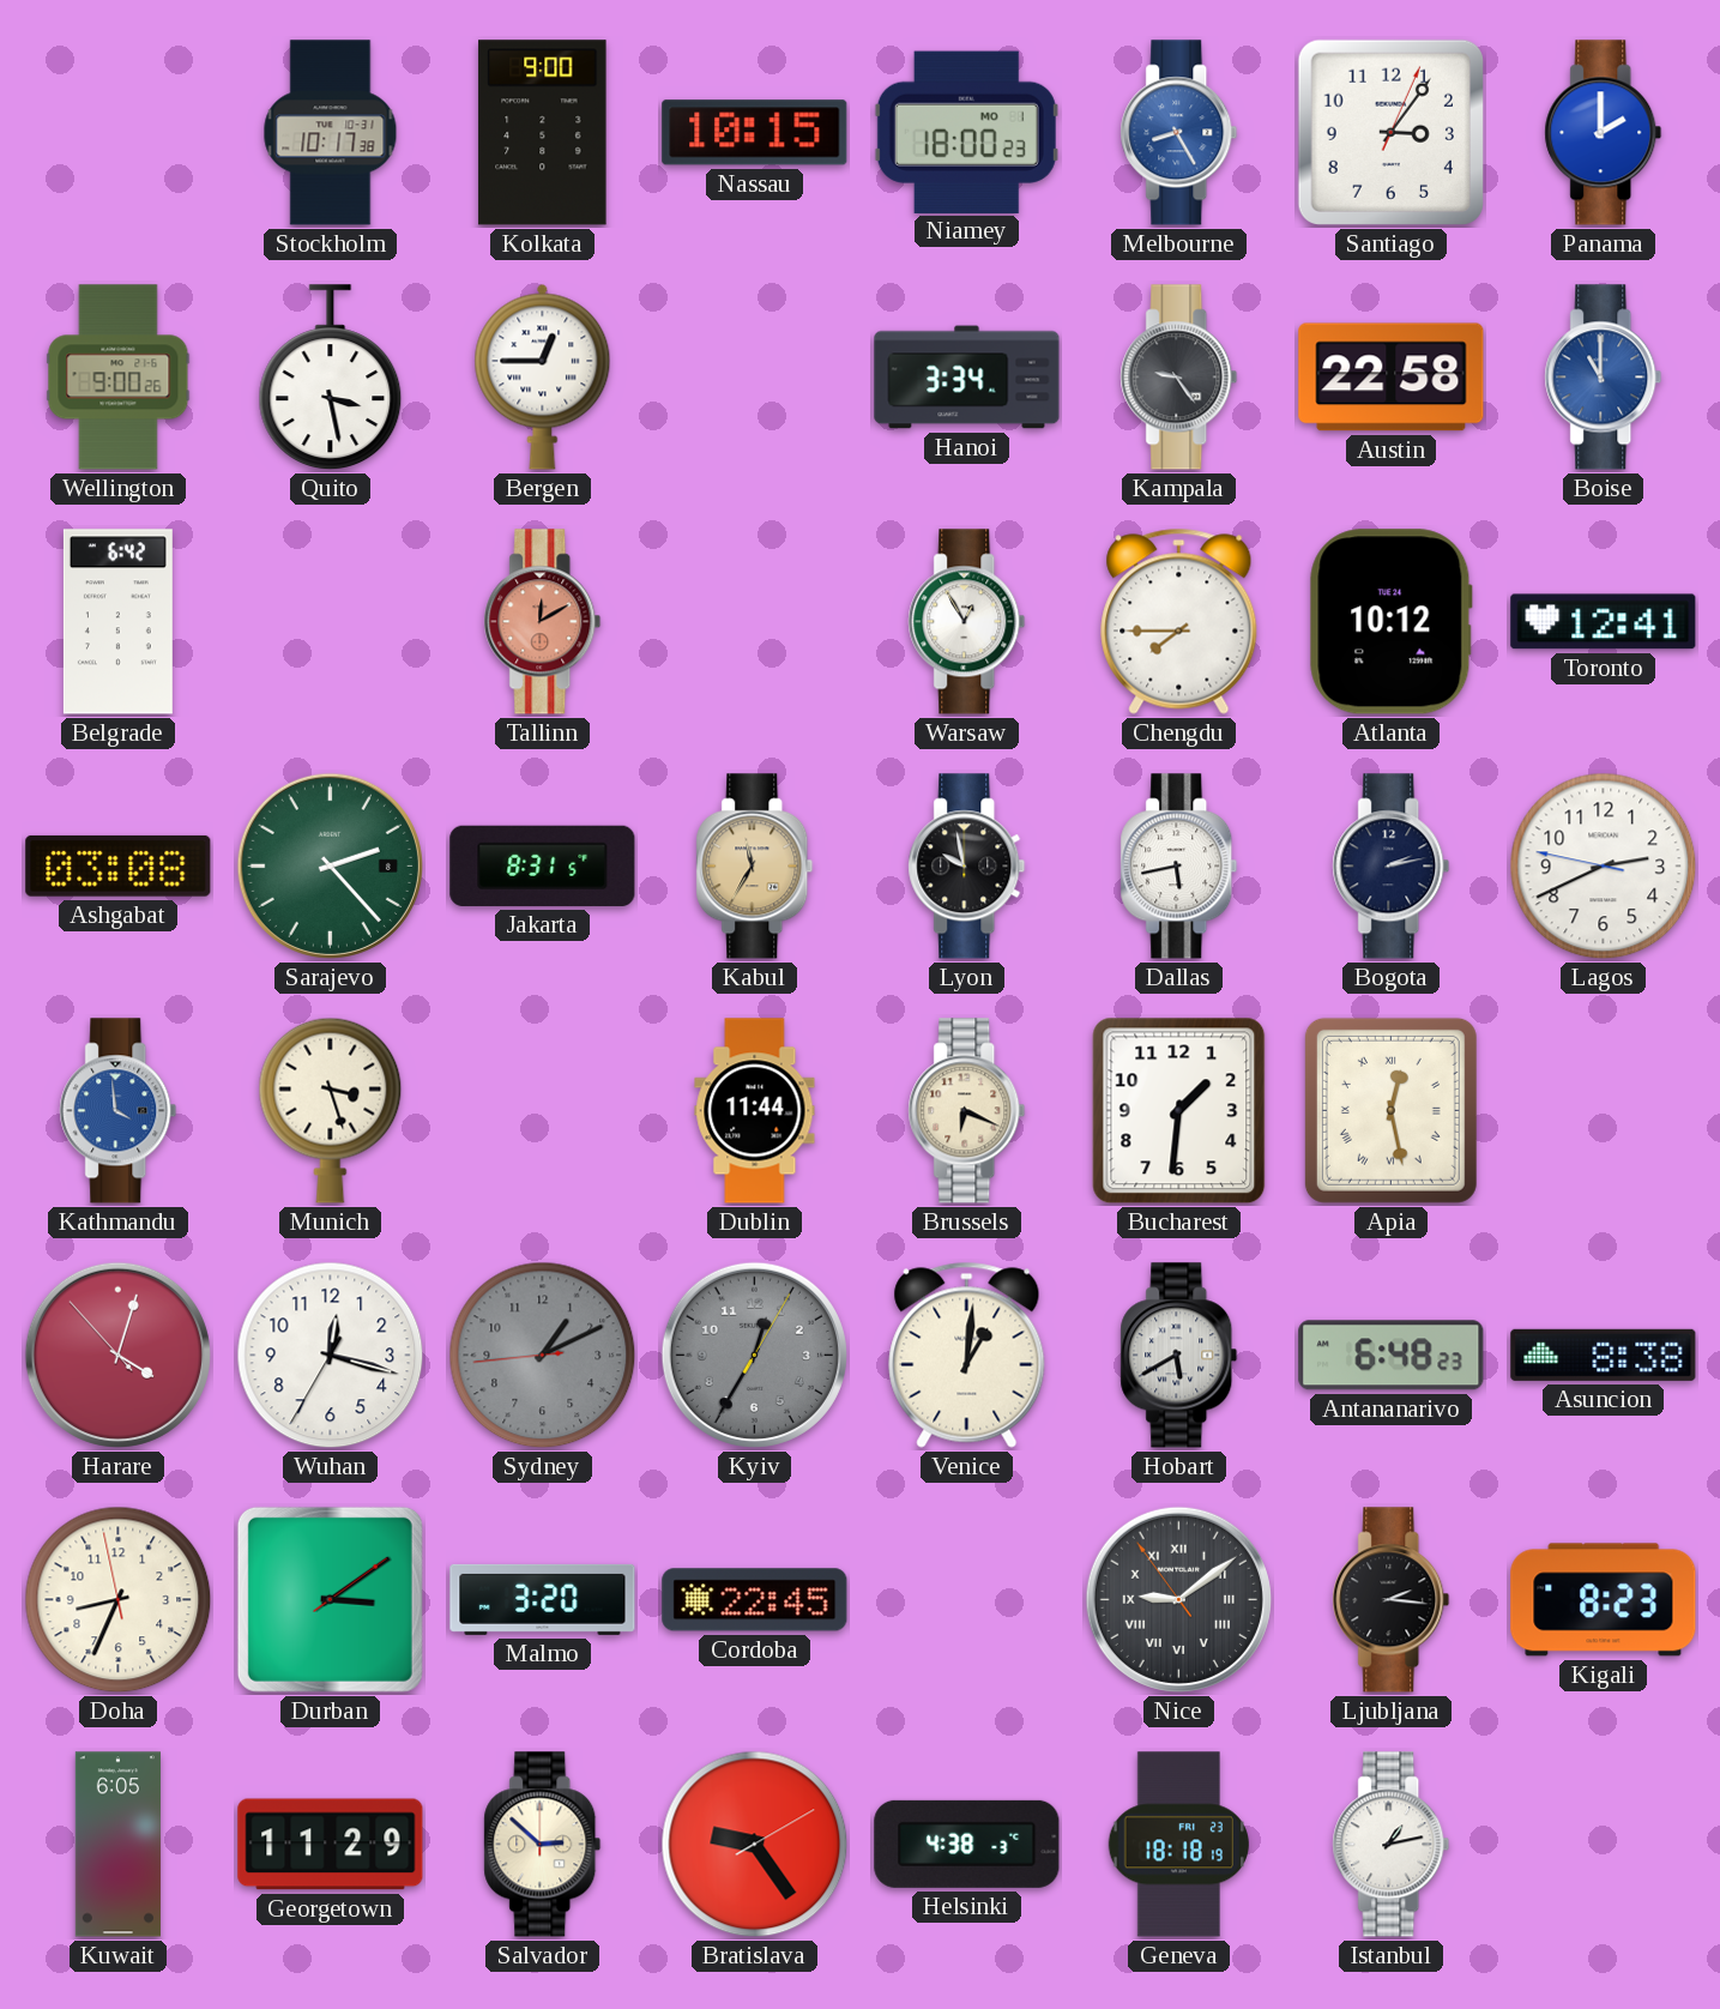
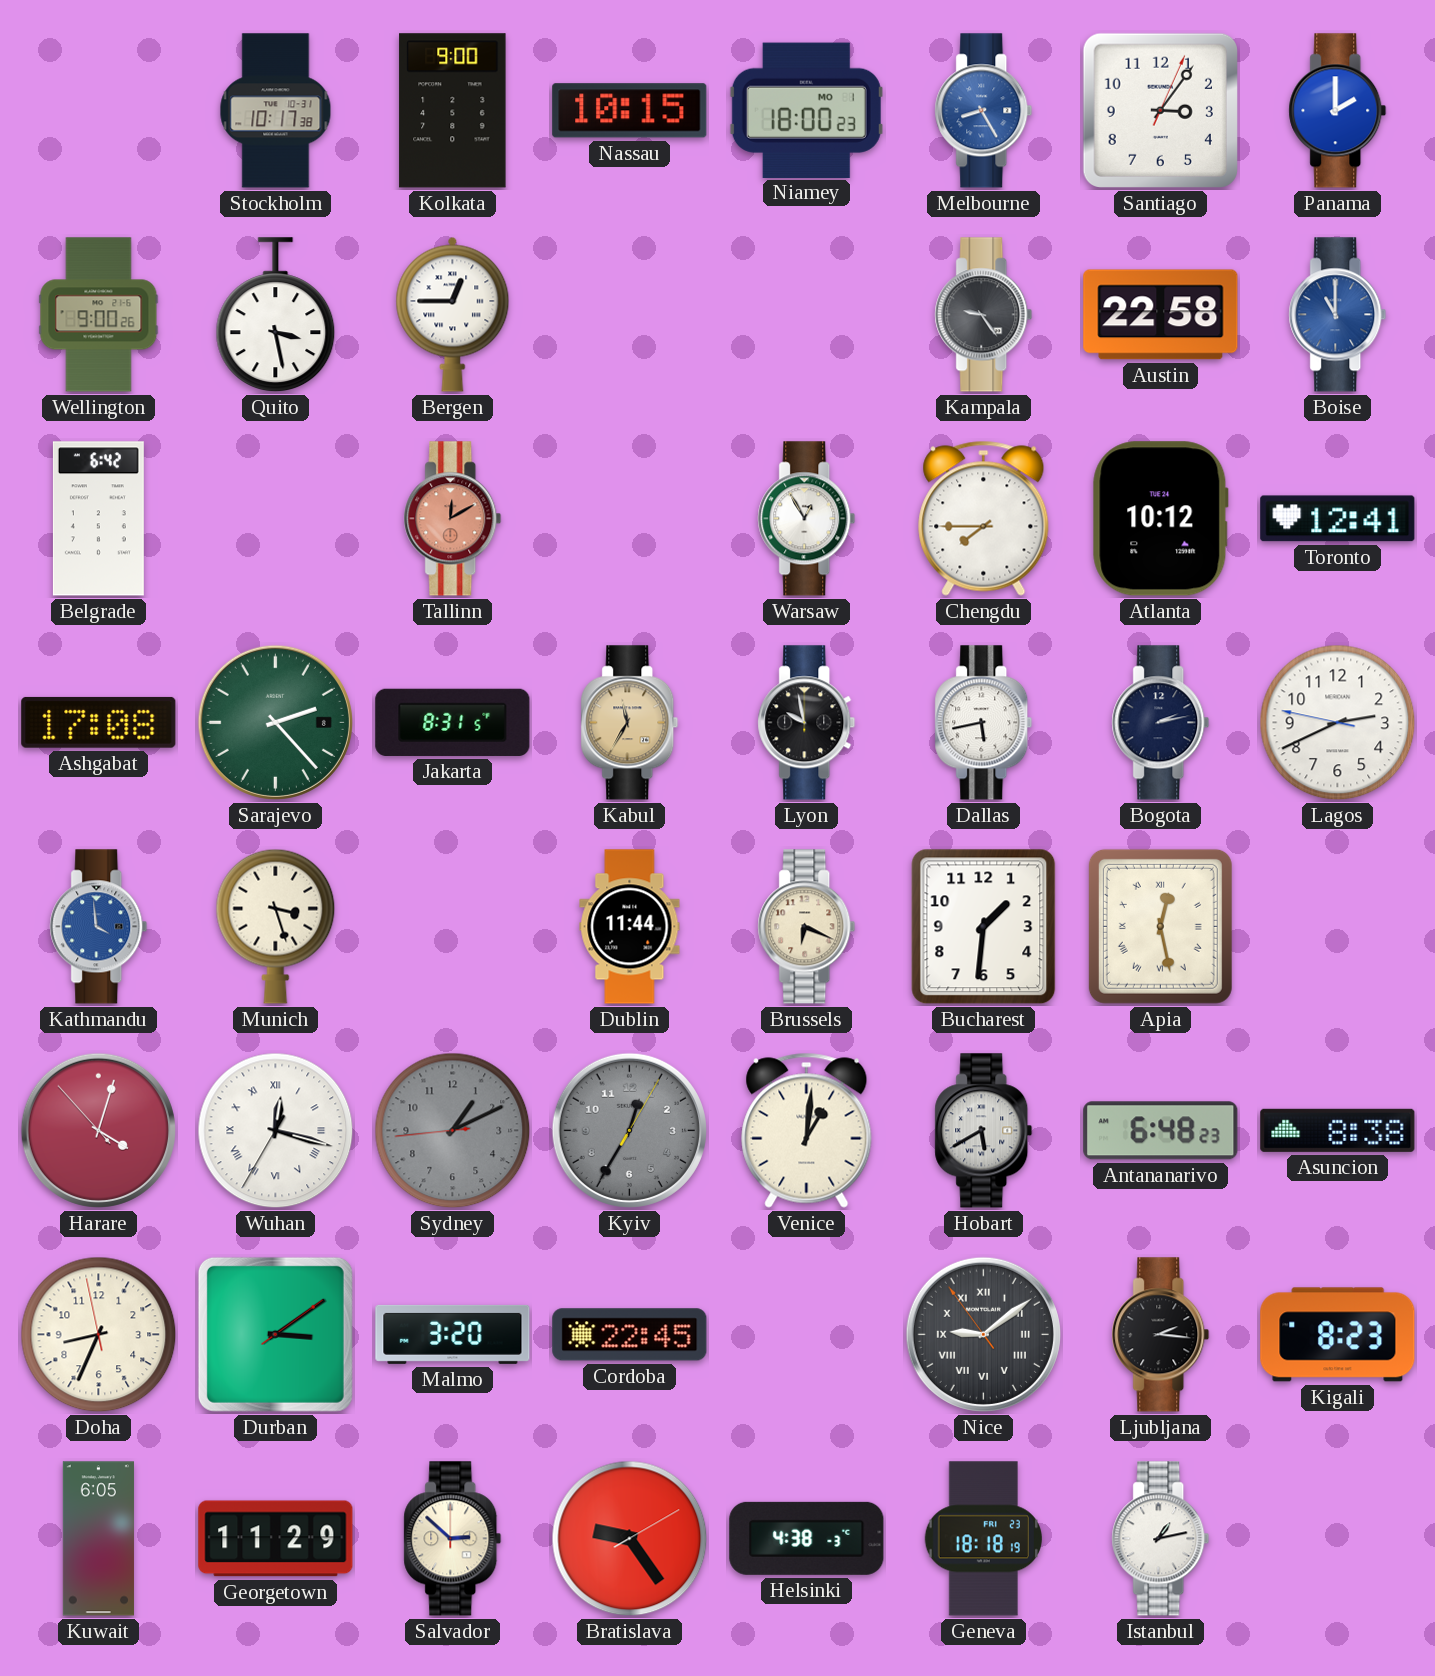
Hanoi: 3:34 -> none (967, 378)
Ashgabat: 03:08 -> 17:08 (99, 722)
Wuhan numerals: Arabic -> Roman (276, 1131)
